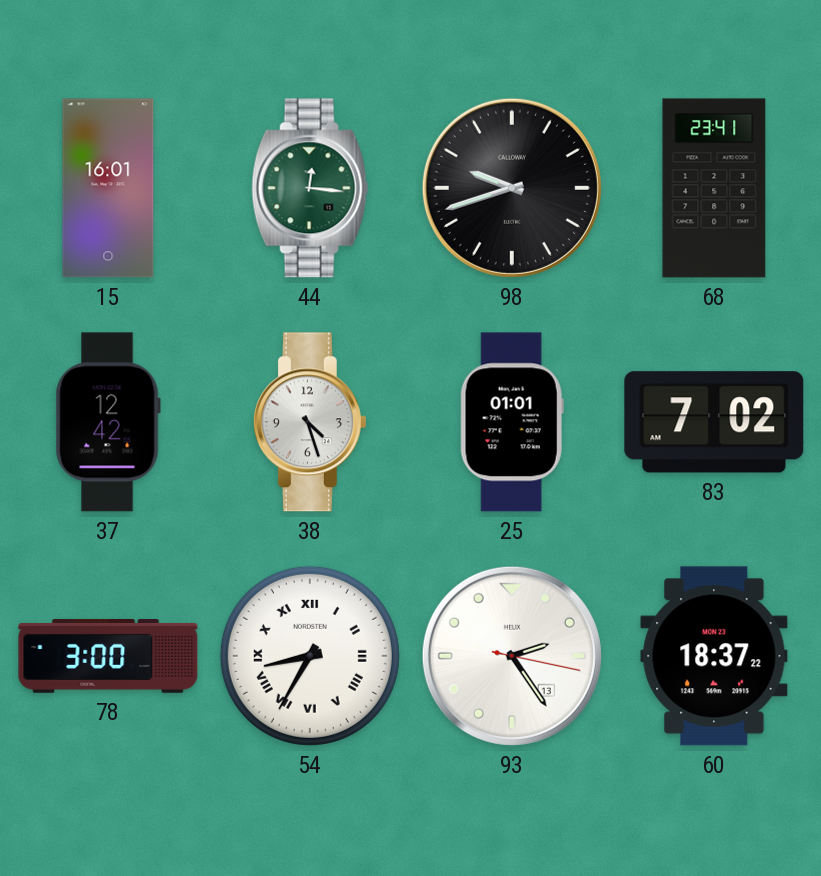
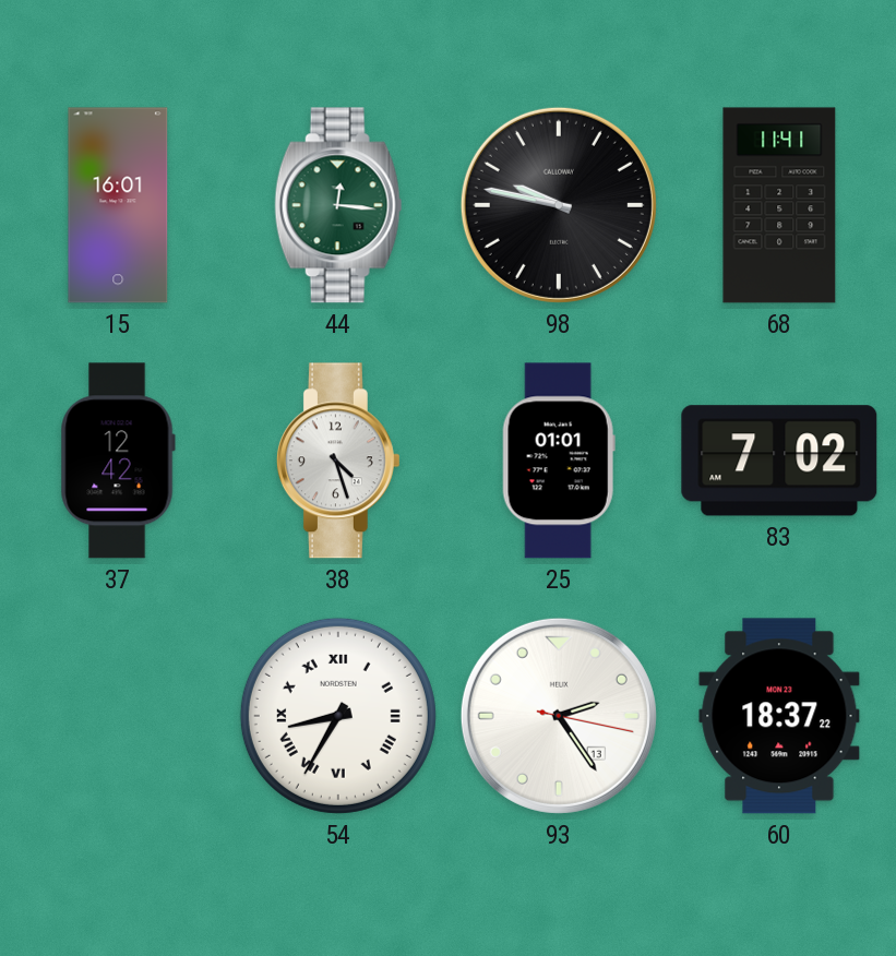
98: 9:42 -> 9:47 (559, 205)
68: 23:41 -> 11:41 (779, 205)
78: 3:00 -> none (108, 656)
